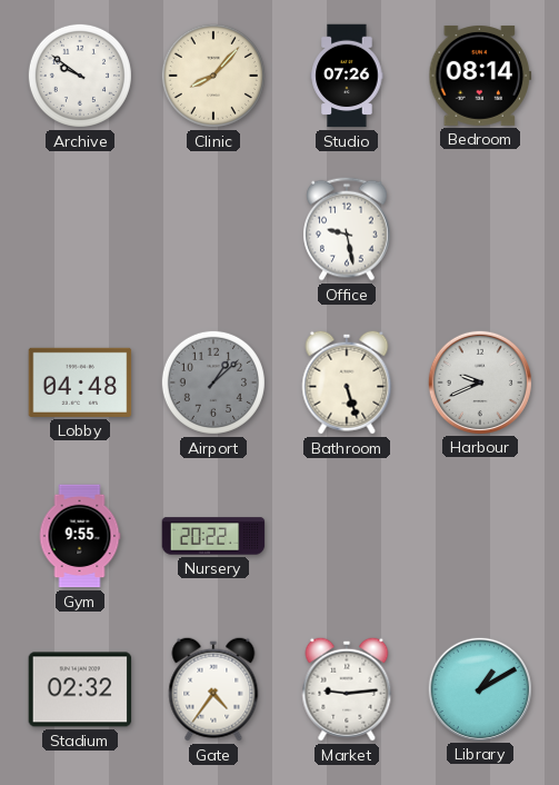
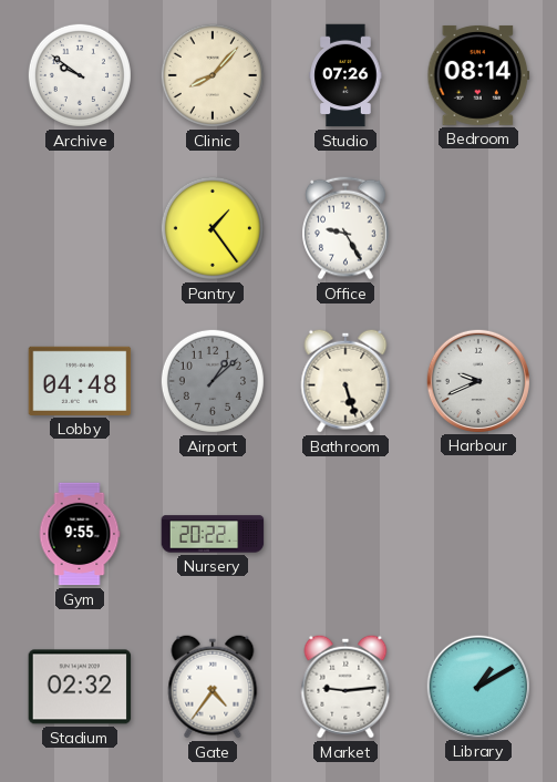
Pantry: none -> 1:24 (213, 228)
Office: 9:28 -> 9:25 (347, 228)
